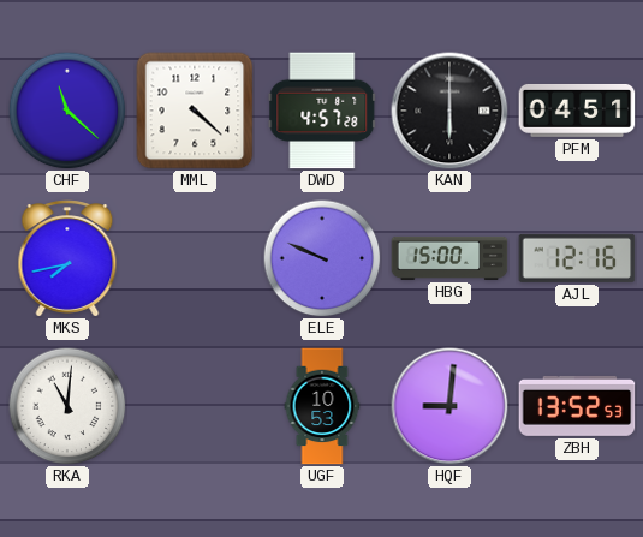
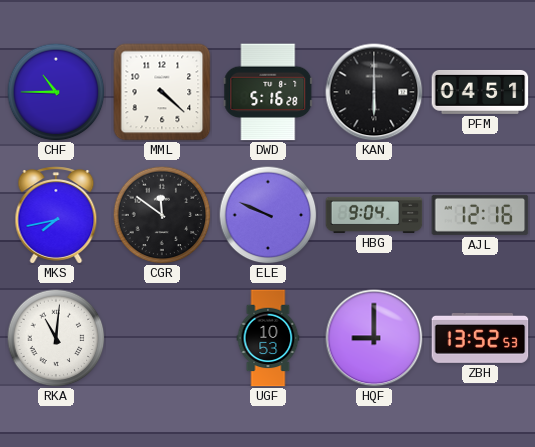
CHF: 11:22 -> 10:45 (56, 92)
DWD: 4:57 -> 5:16 (268, 92)
CGR: none -> 11:51 (162, 215)
HBG: 15:00 -> 9:04 (374, 215)
HQF: 9:01 -> 9:00 (374, 338)
